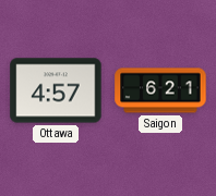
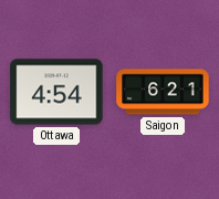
Ottawa: 4:57 -> 4:54 (56, 92)
